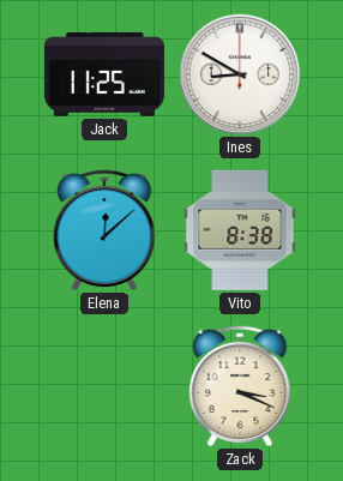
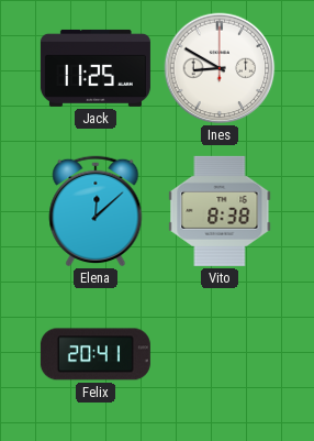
Felix: none -> 20:41 (96, 354)
Zack: 3:19 -> none (240, 386)
